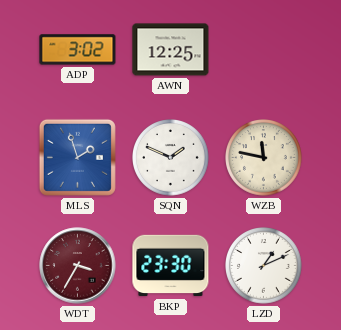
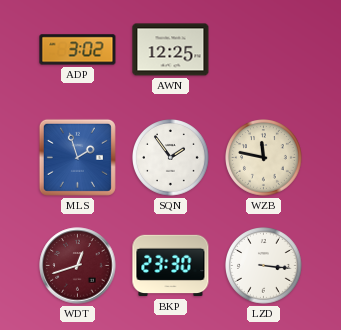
SQN: 1:49 -> 1:54 (171, 158)
WDT: 3:35 -> 12:42 (78, 266)
LZD: 1:11 -> 3:16 (264, 266)
